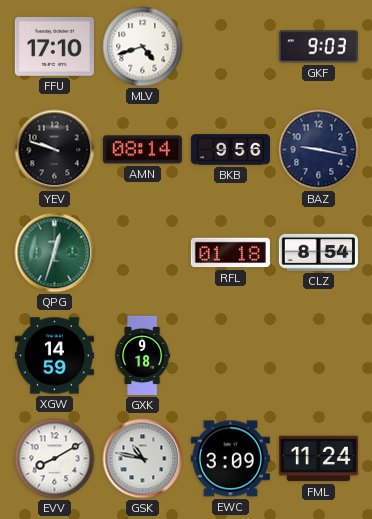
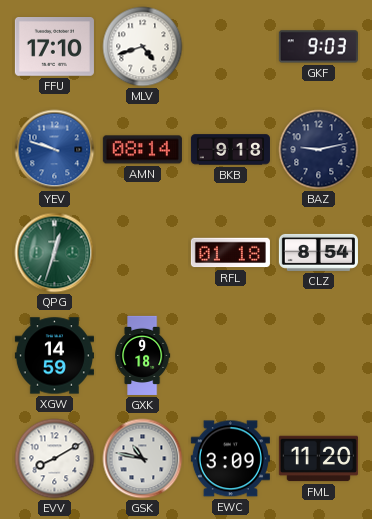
YEV dial: black -> blue (55, 150)
BKB: 9:56 -> 9:18 (230, 150)
BAZ: 9:17 -> 9:13 (319, 150)
FML: 11:24 -> 11:20 (318, 459)
